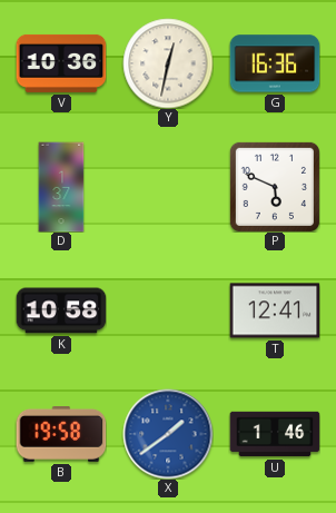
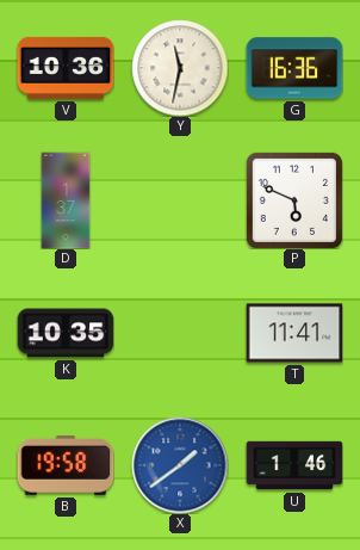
Y: 12:32 -> 11:32 (180, 68)
K: 10:58 -> 10:35 (66, 333)
T: 12:41 -> 11:41 (294, 333)
